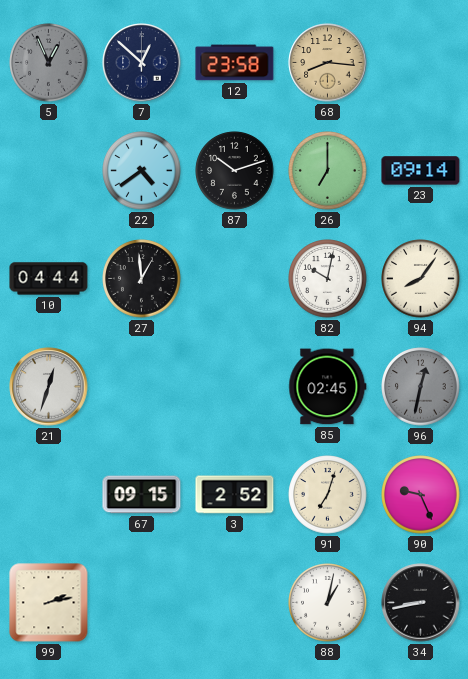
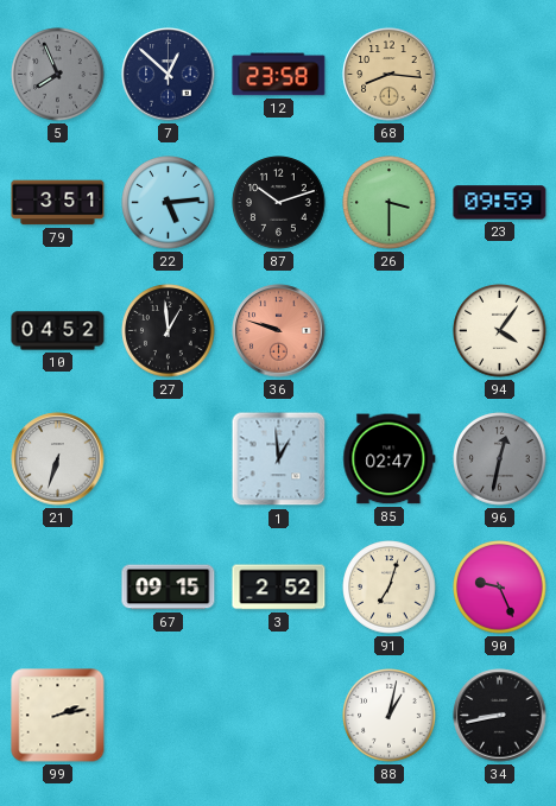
5: 12:56 -> 7:56 (58, 75)
79: none -> 3:51 (58, 203)
22: 4:39 -> 5:14 (169, 203)
26: 7:00 -> 3:30 (390, 203)
23: 09:14 -> 09:59 (500, 203)
10: 04:44 -> 04:52 (58, 331)
36: none -> 9:48 (279, 331)
82: 10:02 -> none (328, 279)
94: 8:06 -> 4:06 (500, 331)
21: 12:33 -> 6:33 (58, 459)
1: none -> 12:59 (279, 459)
85: 02:45 -> 02:47 (390, 459)
